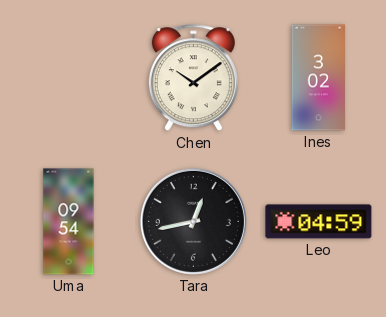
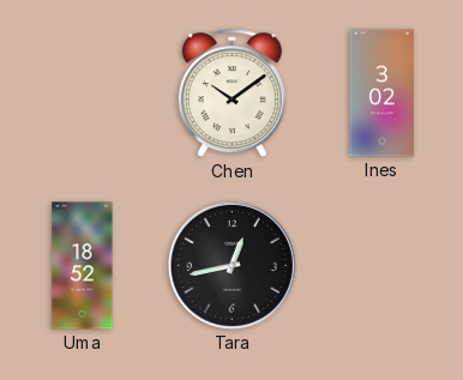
Uma: 09:54 -> 18:52 (83, 266)
Leo: 04:59 -> none (319, 222)
